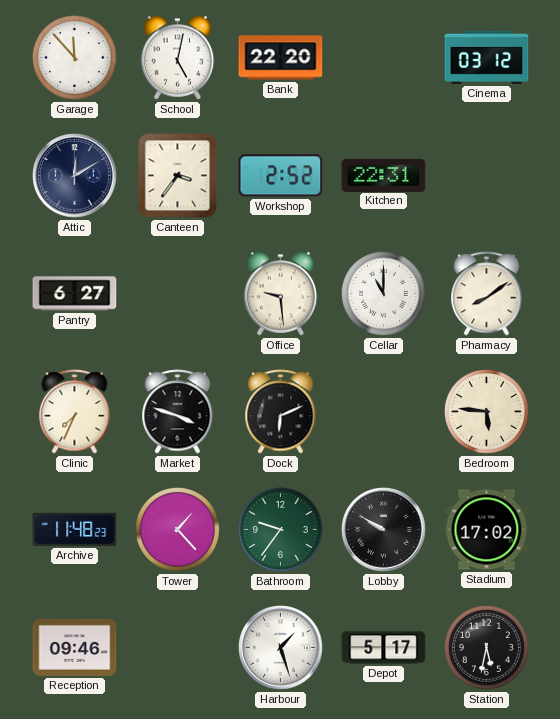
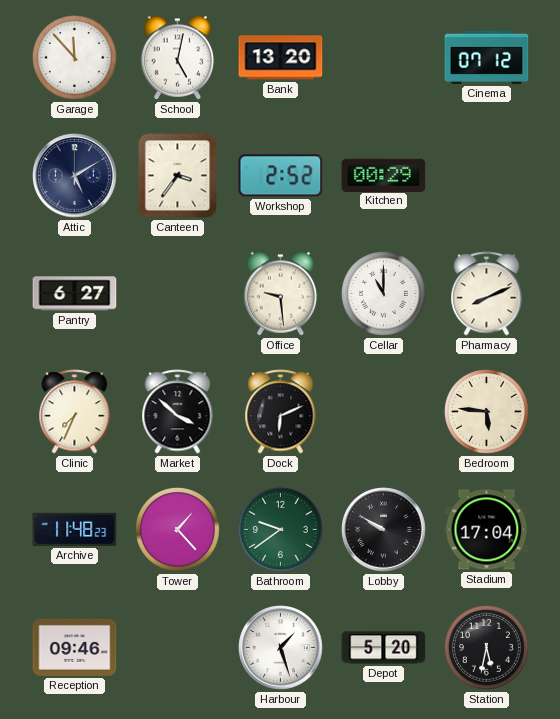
Bank: 22:20 -> 13:20 (281, 58)
Cinema: 03:12 -> 07:12 (487, 57)
Attic: 12:10 -> 5:10 (75, 176)
Kitchen: 22:31 -> 00:29 (384, 175)
Pharmacy: 8:09 -> 8:11 (487, 294)
Market: 3:48 -> 3:52 (178, 412)
Bathroom: 9:36 -> 9:39 (281, 530)
Stadium: 17:02 -> 17:04 (487, 530)
Depot: 5:17 -> 5:20 (384, 648)
